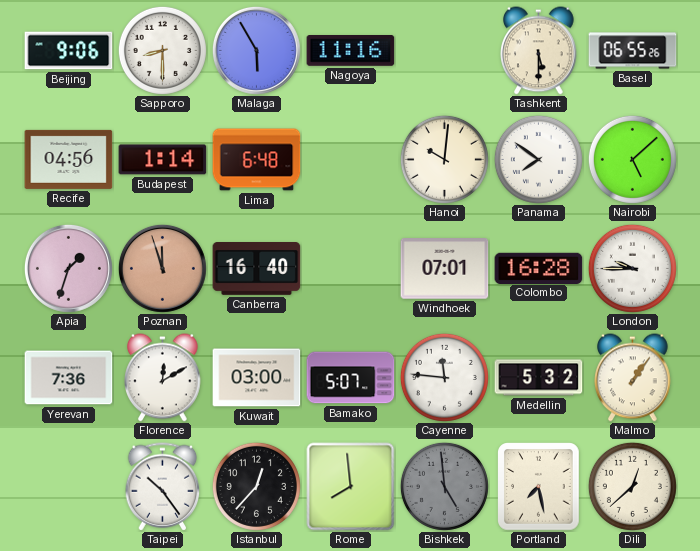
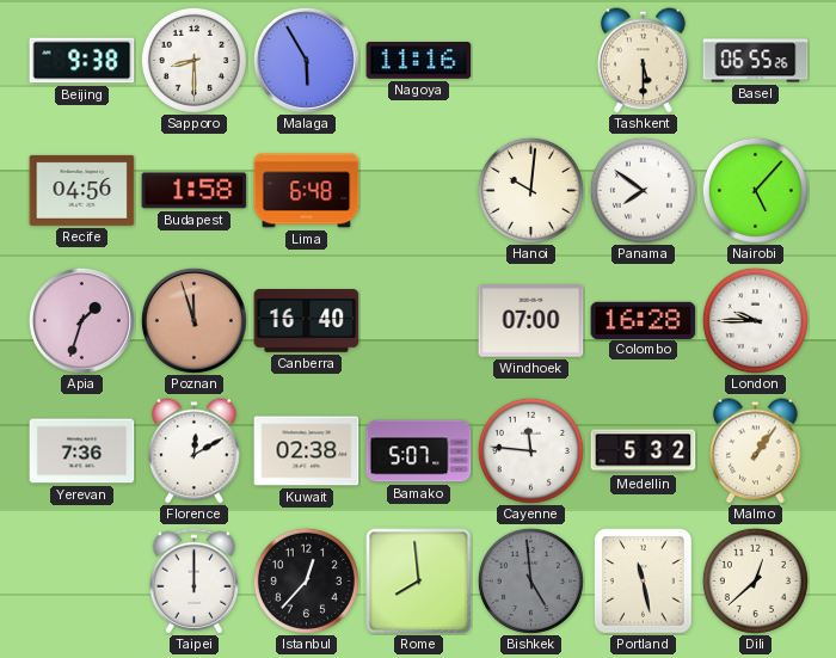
Beijing: 9:06 -> 9:38 (82, 61)
Budapest: 1:14 -> 1:58 (195, 191)
Nairobi: 5:08 -> 5:07 (755, 190)
Windhoek: 07:01 -> 07:00 (531, 321)
Kuwait: 03:00 -> 02:38 (307, 451)
Taipei: 10:24 -> 12:00 (195, 582)
Portland: 7:28 -> 11:28 (644, 582)
